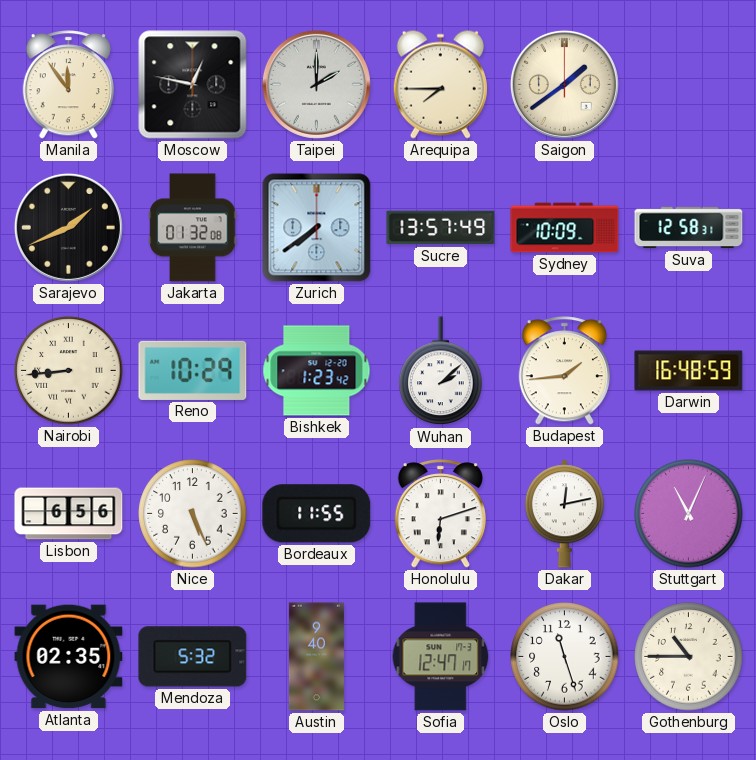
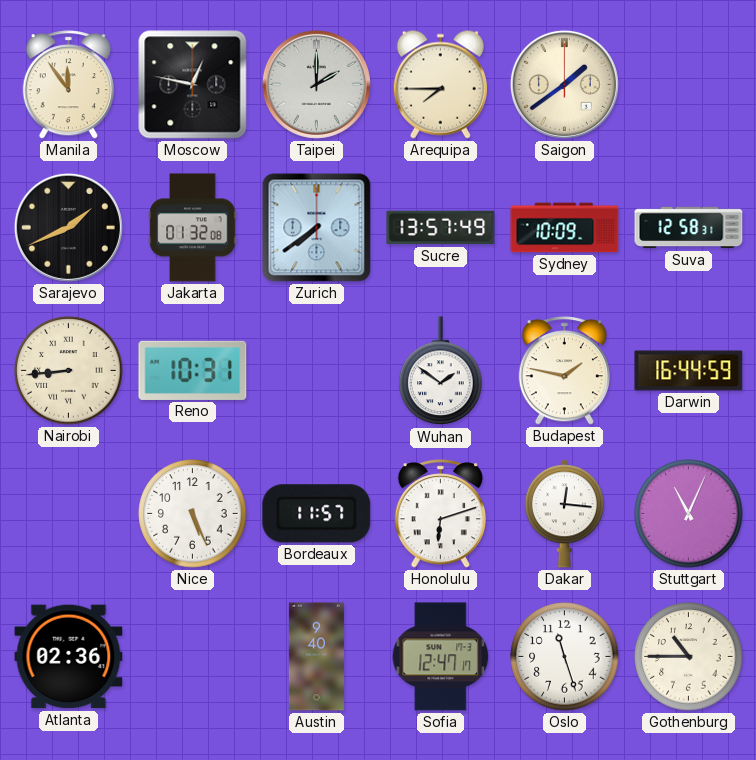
Reno: 10:29 -> 10:31 (193, 370)
Bishkek: 1:23 -> none (317, 371)
Wuhan: 2:08 -> 1:51 (441, 371)
Budapest: 1:44 -> 1:47 (564, 371)
Darwin: 16:48 -> 16:44 (689, 371)
Lisbon: 6:56 -> none (69, 514)
Bordeaux: 11:55 -> 11:57 (317, 514)
Dakar: 12:13 -> 12:16 (564, 514)
Atlanta: 02:35 -> 02:36 (69, 657)
Mendoza: 5:32 -> none (193, 657)
